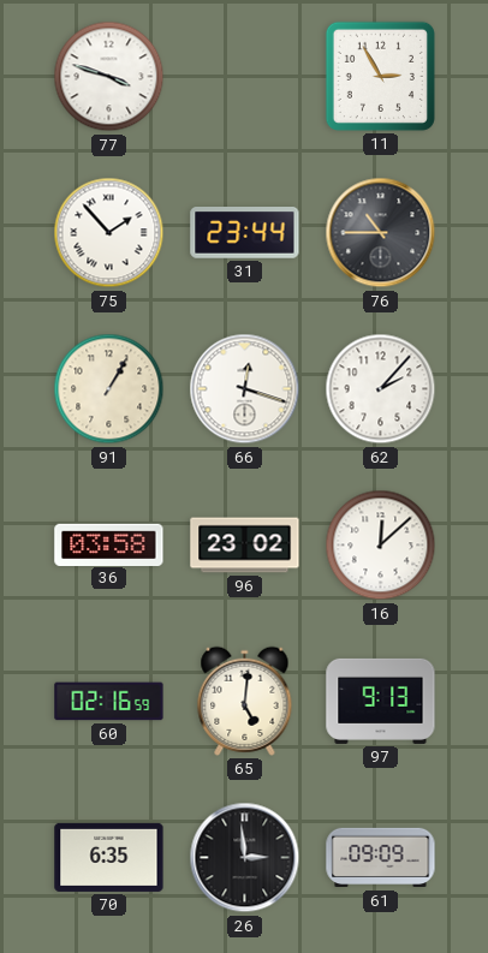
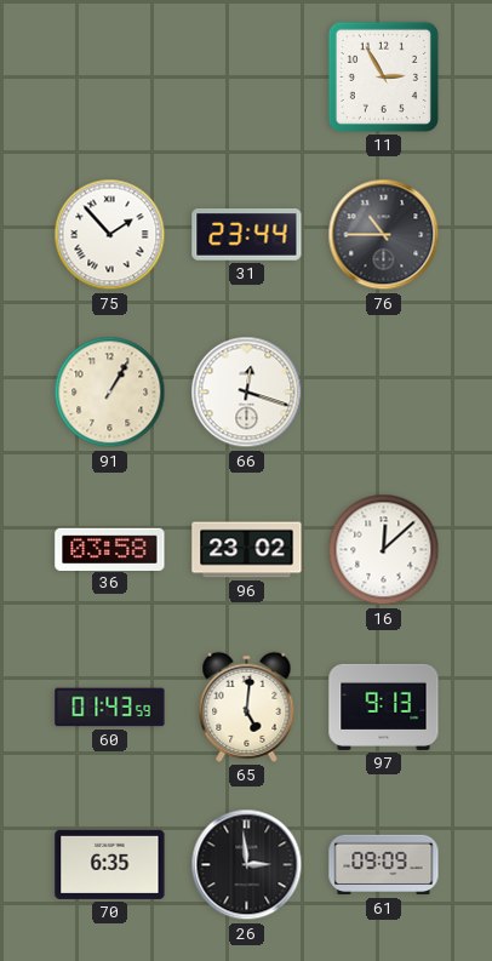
77: 3:48 -> none (109, 77)
62: 2:07 -> none (381, 389)
60: 02:16 -> 01:43 (110, 708)
